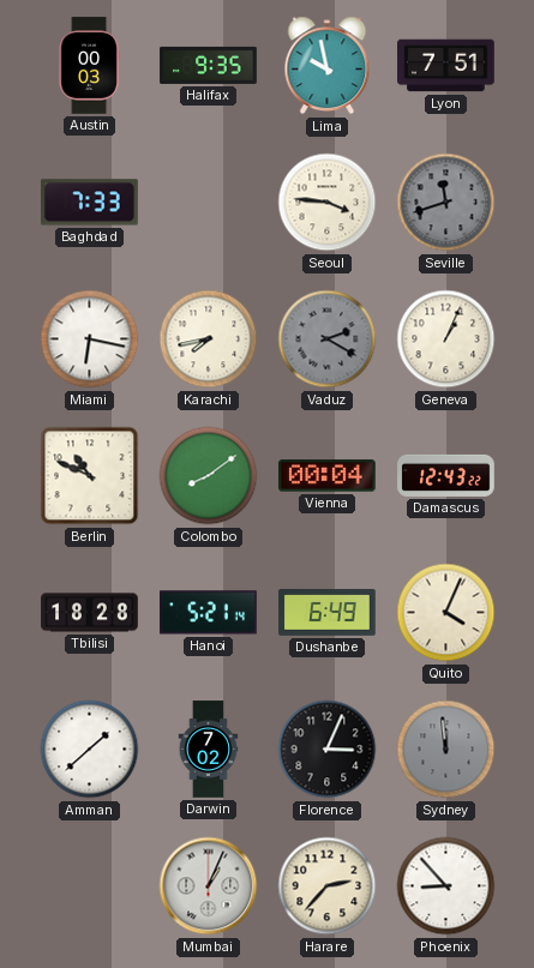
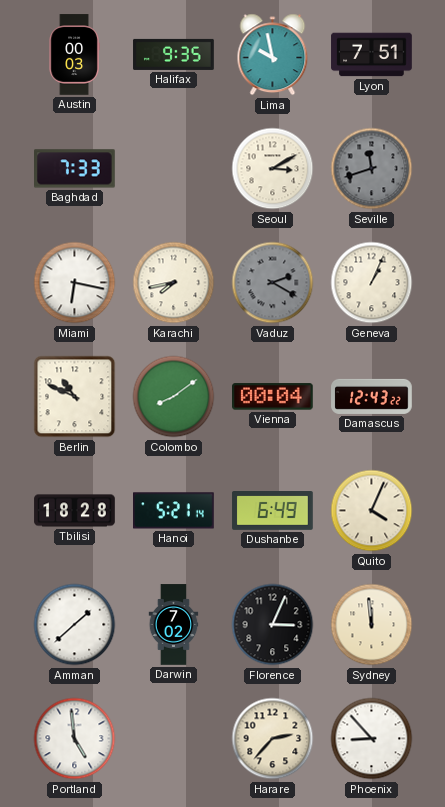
Seoul: 3:46 -> 3:10 (273, 169)
Sydney dial: grey -> cream (372, 625)
Portland: none -> 4:59 (75, 739)
Mumbai: 1:04 -> none (209, 886)
